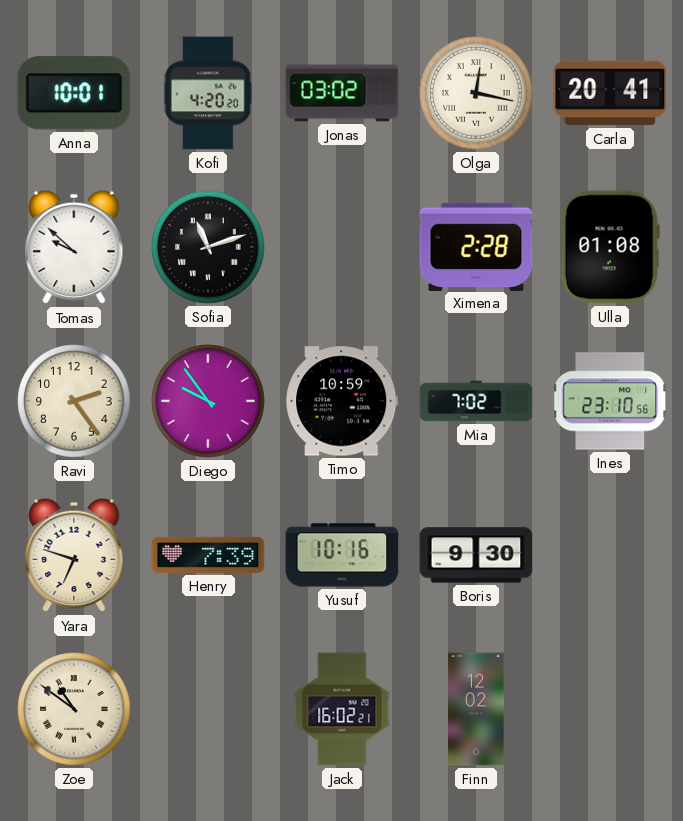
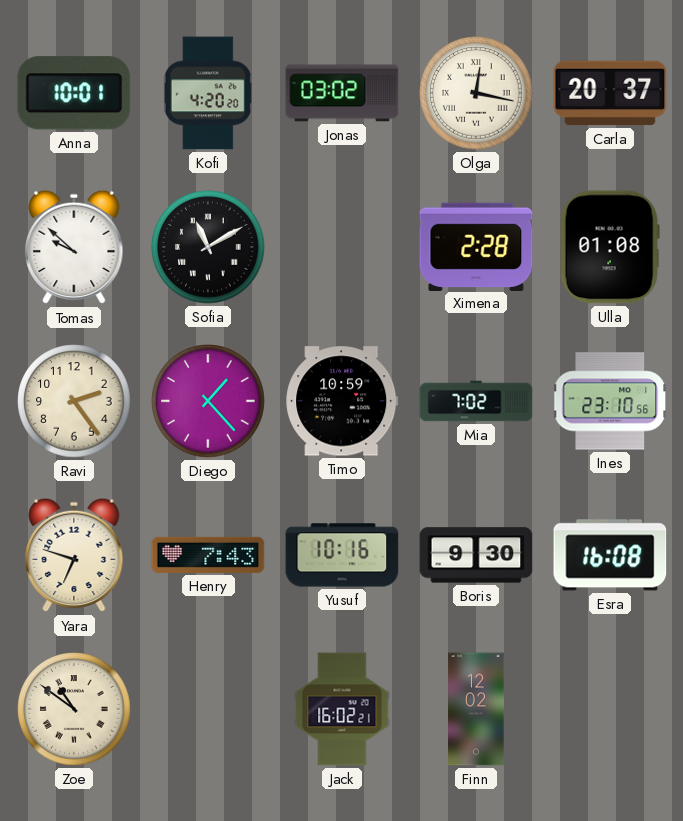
Carla: 20:41 -> 20:37 (610, 93)
Sofia: 11:12 -> 11:10 (208, 247)
Diego: 9:54 -> 1:23 (208, 401)
Henry: 7:39 -> 7:43 (208, 555)
Esra: none -> 16:08 (610, 555)
